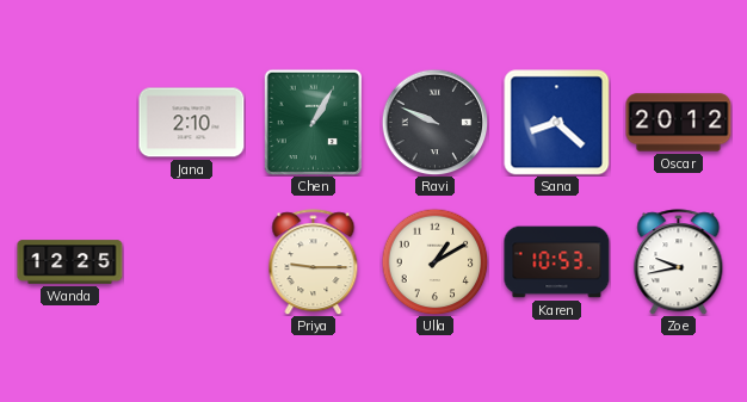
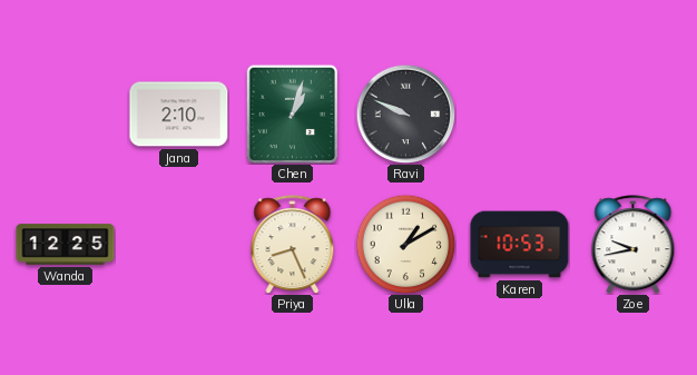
Chen: 1:05 -> 1:03 (293, 114)
Sana: 8:22 -> none (557, 123)
Oscar: 20:12 -> none (679, 123)
Priya: 9:15 -> 8:26 (293, 245)
